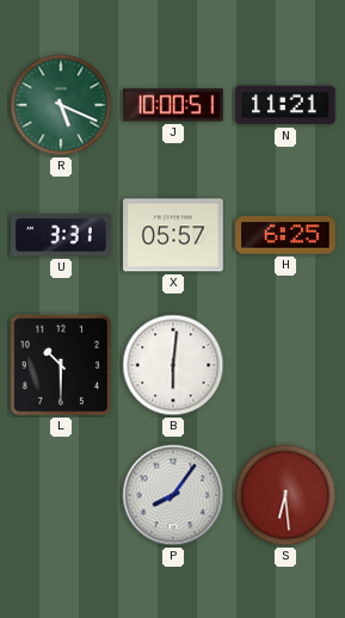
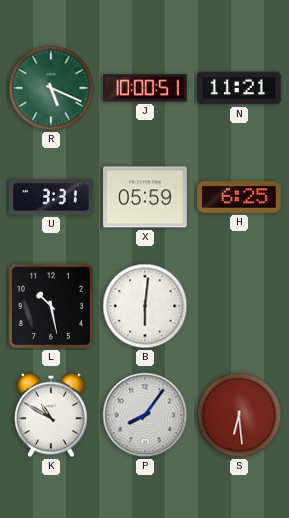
X: 05:57 -> 05:59 (145, 197)
L: 10:30 -> 10:28 (51, 306)
K: none -> 10:50 (52, 415)
